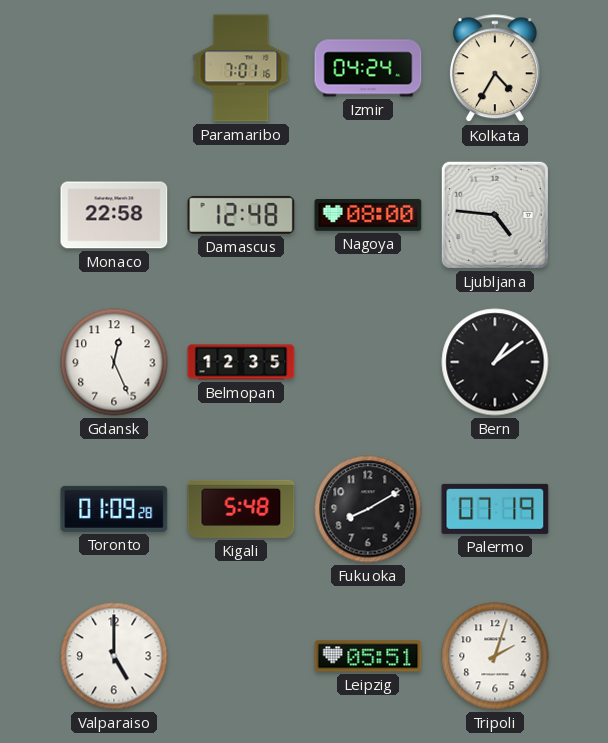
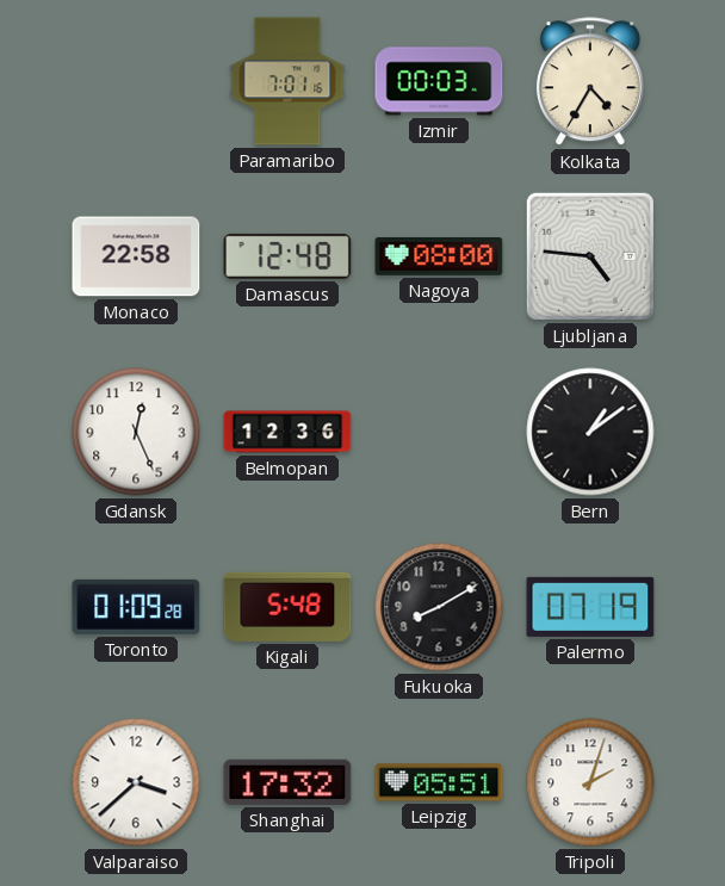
Izmir: 04:24 -> 00:03 (439, 81)
Belmopan: 12:35 -> 12:36 (287, 432)
Valparaiso: 5:00 -> 3:38 (136, 782)
Shanghai: none -> 17:32 (287, 782)
